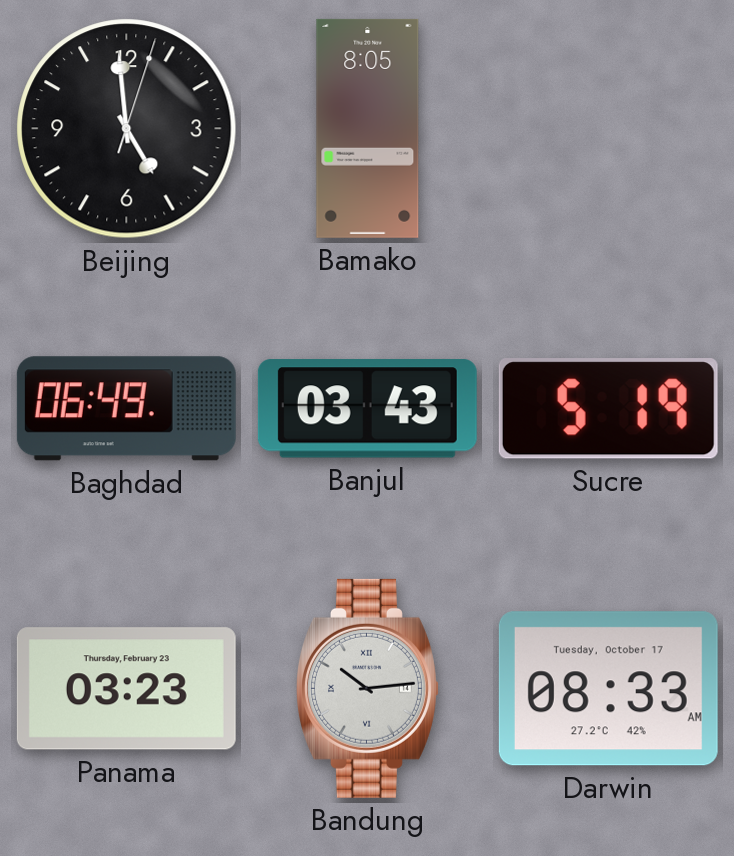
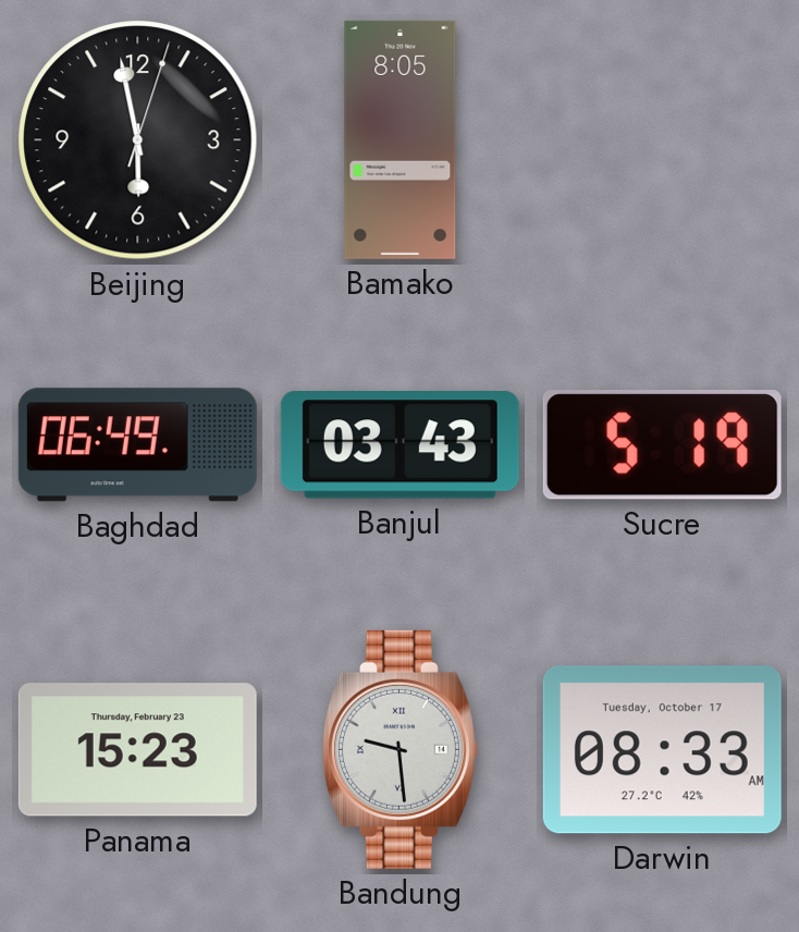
Beijing: 4:59 -> 5:58 (138, 140)
Panama: 03:23 -> 15:23 (137, 750)
Bandung: 10:14 -> 9:29 (399, 749)
